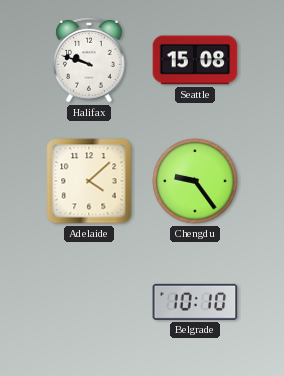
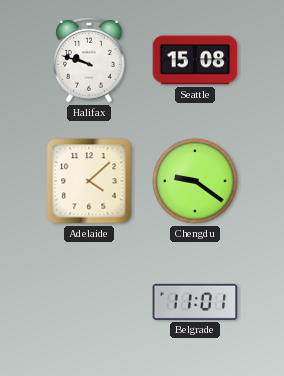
Chengdu: 9:24 -> 9:21 (195, 181)
Belgrade: 10:10 -> 11:01 (195, 302)
